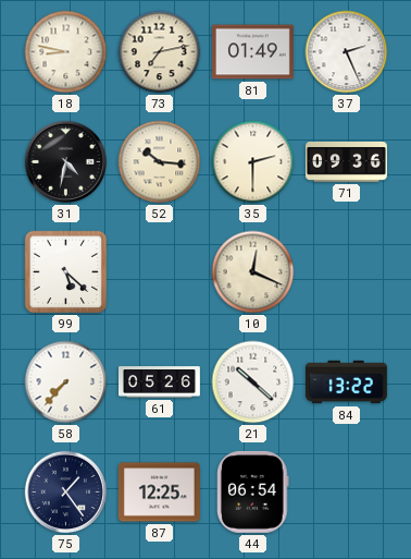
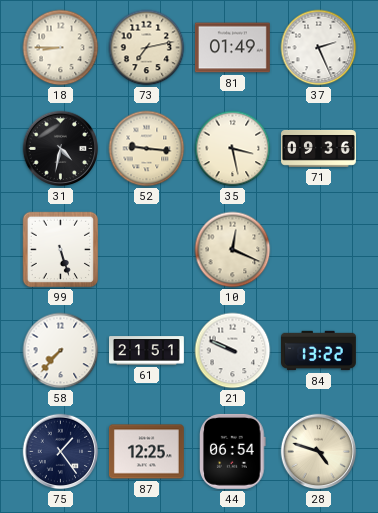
18: 8:47 -> 8:45 (61, 48)
52: 10:16 -> 9:16 (147, 149)
35: 2:30 -> 3:28 (233, 149)
99: 5:22 -> 5:27 (61, 250)
61: 05:26 -> 21:51 (147, 351)
21: 10:22 -> 9:49 (233, 351)
28: none -> 4:48 (319, 452)
